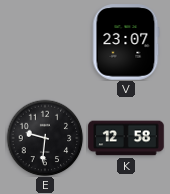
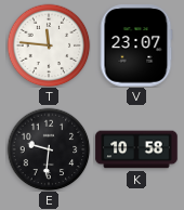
T: none -> 11:46 (49, 45)
K: 12:58 -> 10:58 (136, 149)
